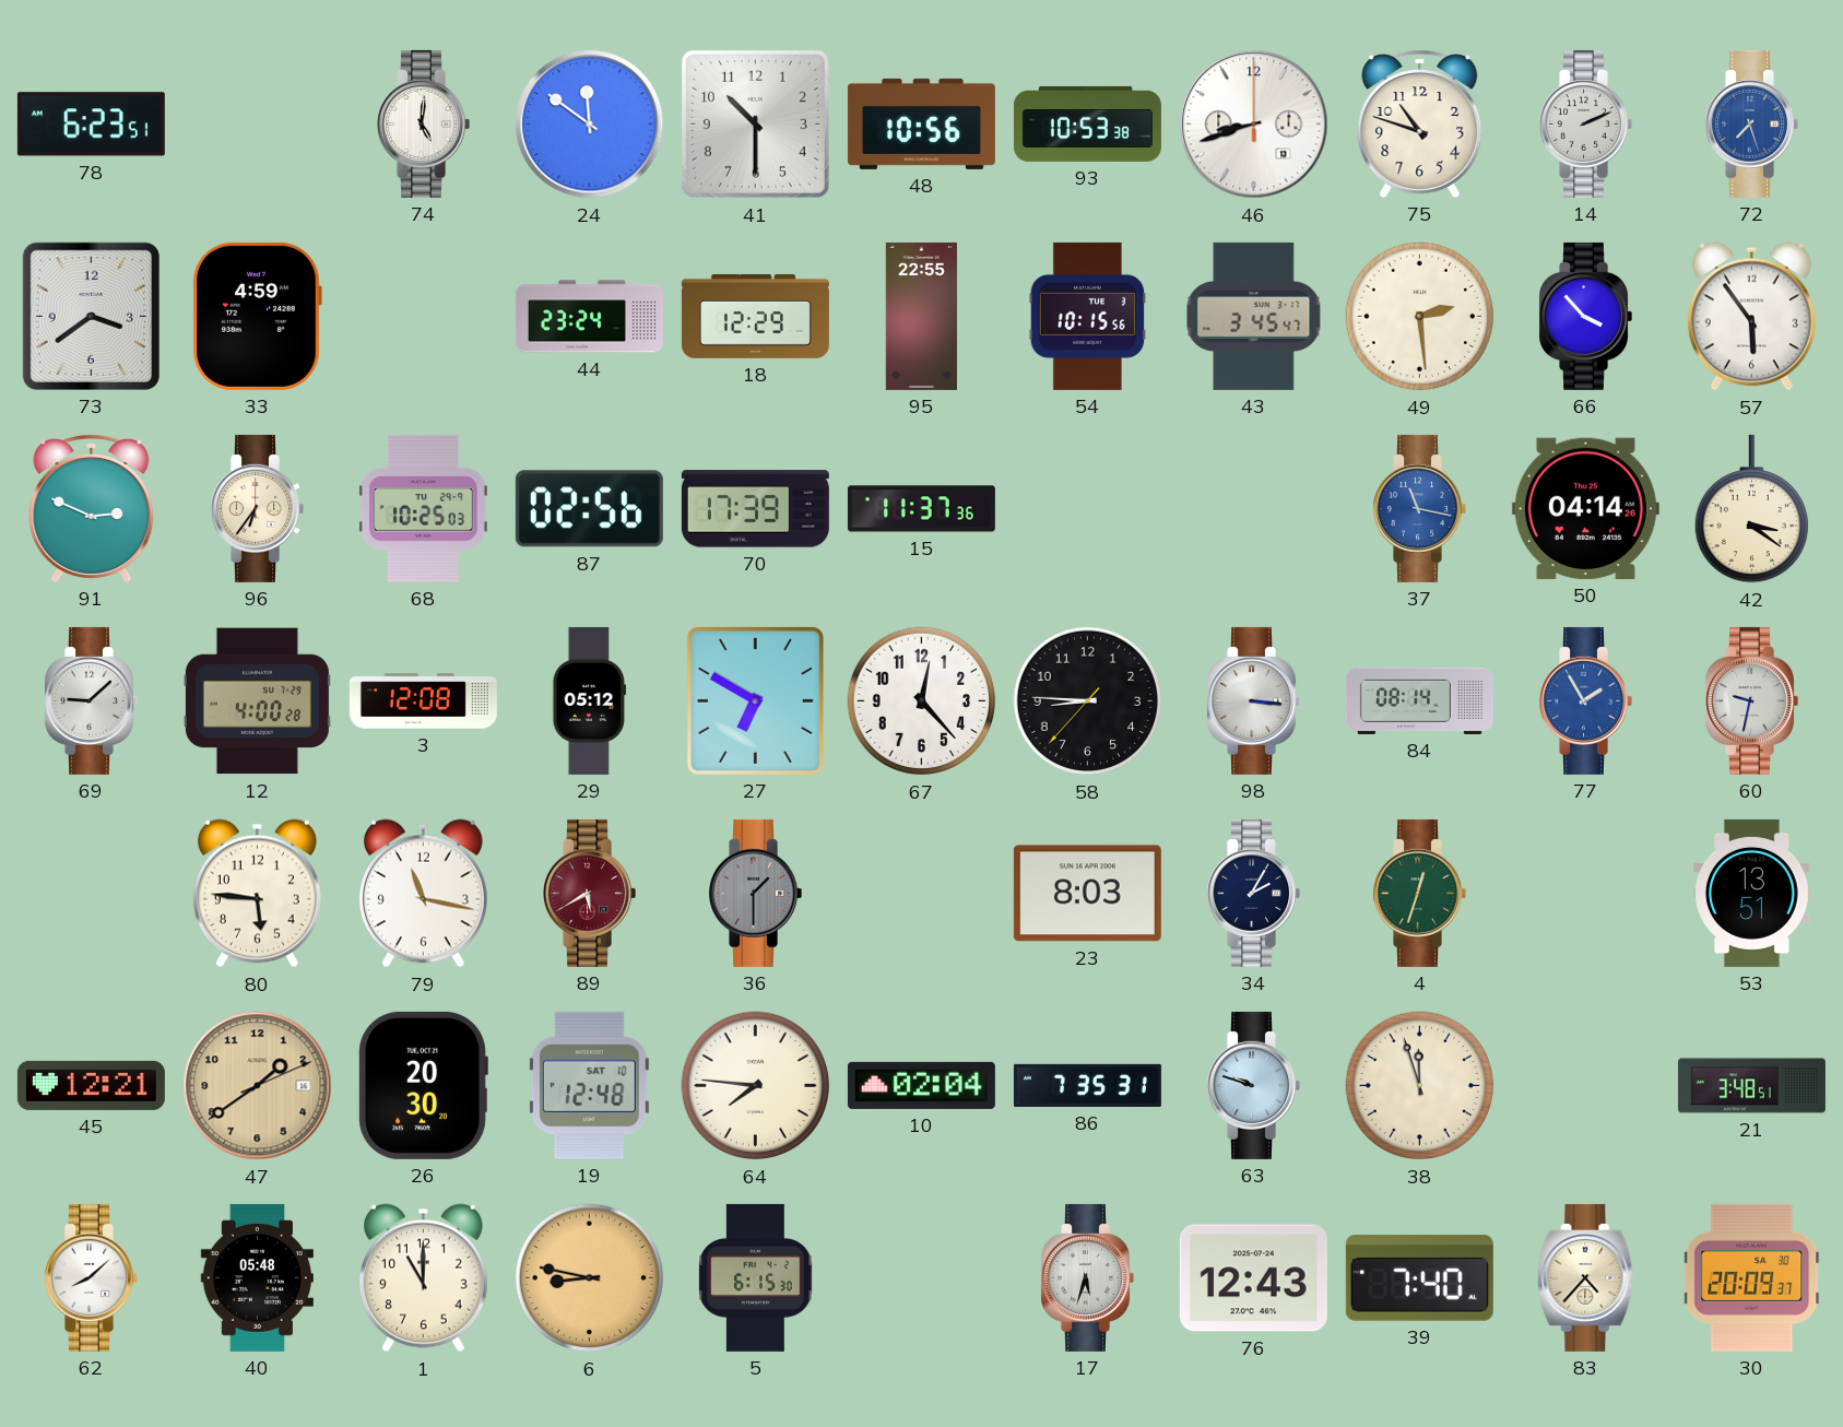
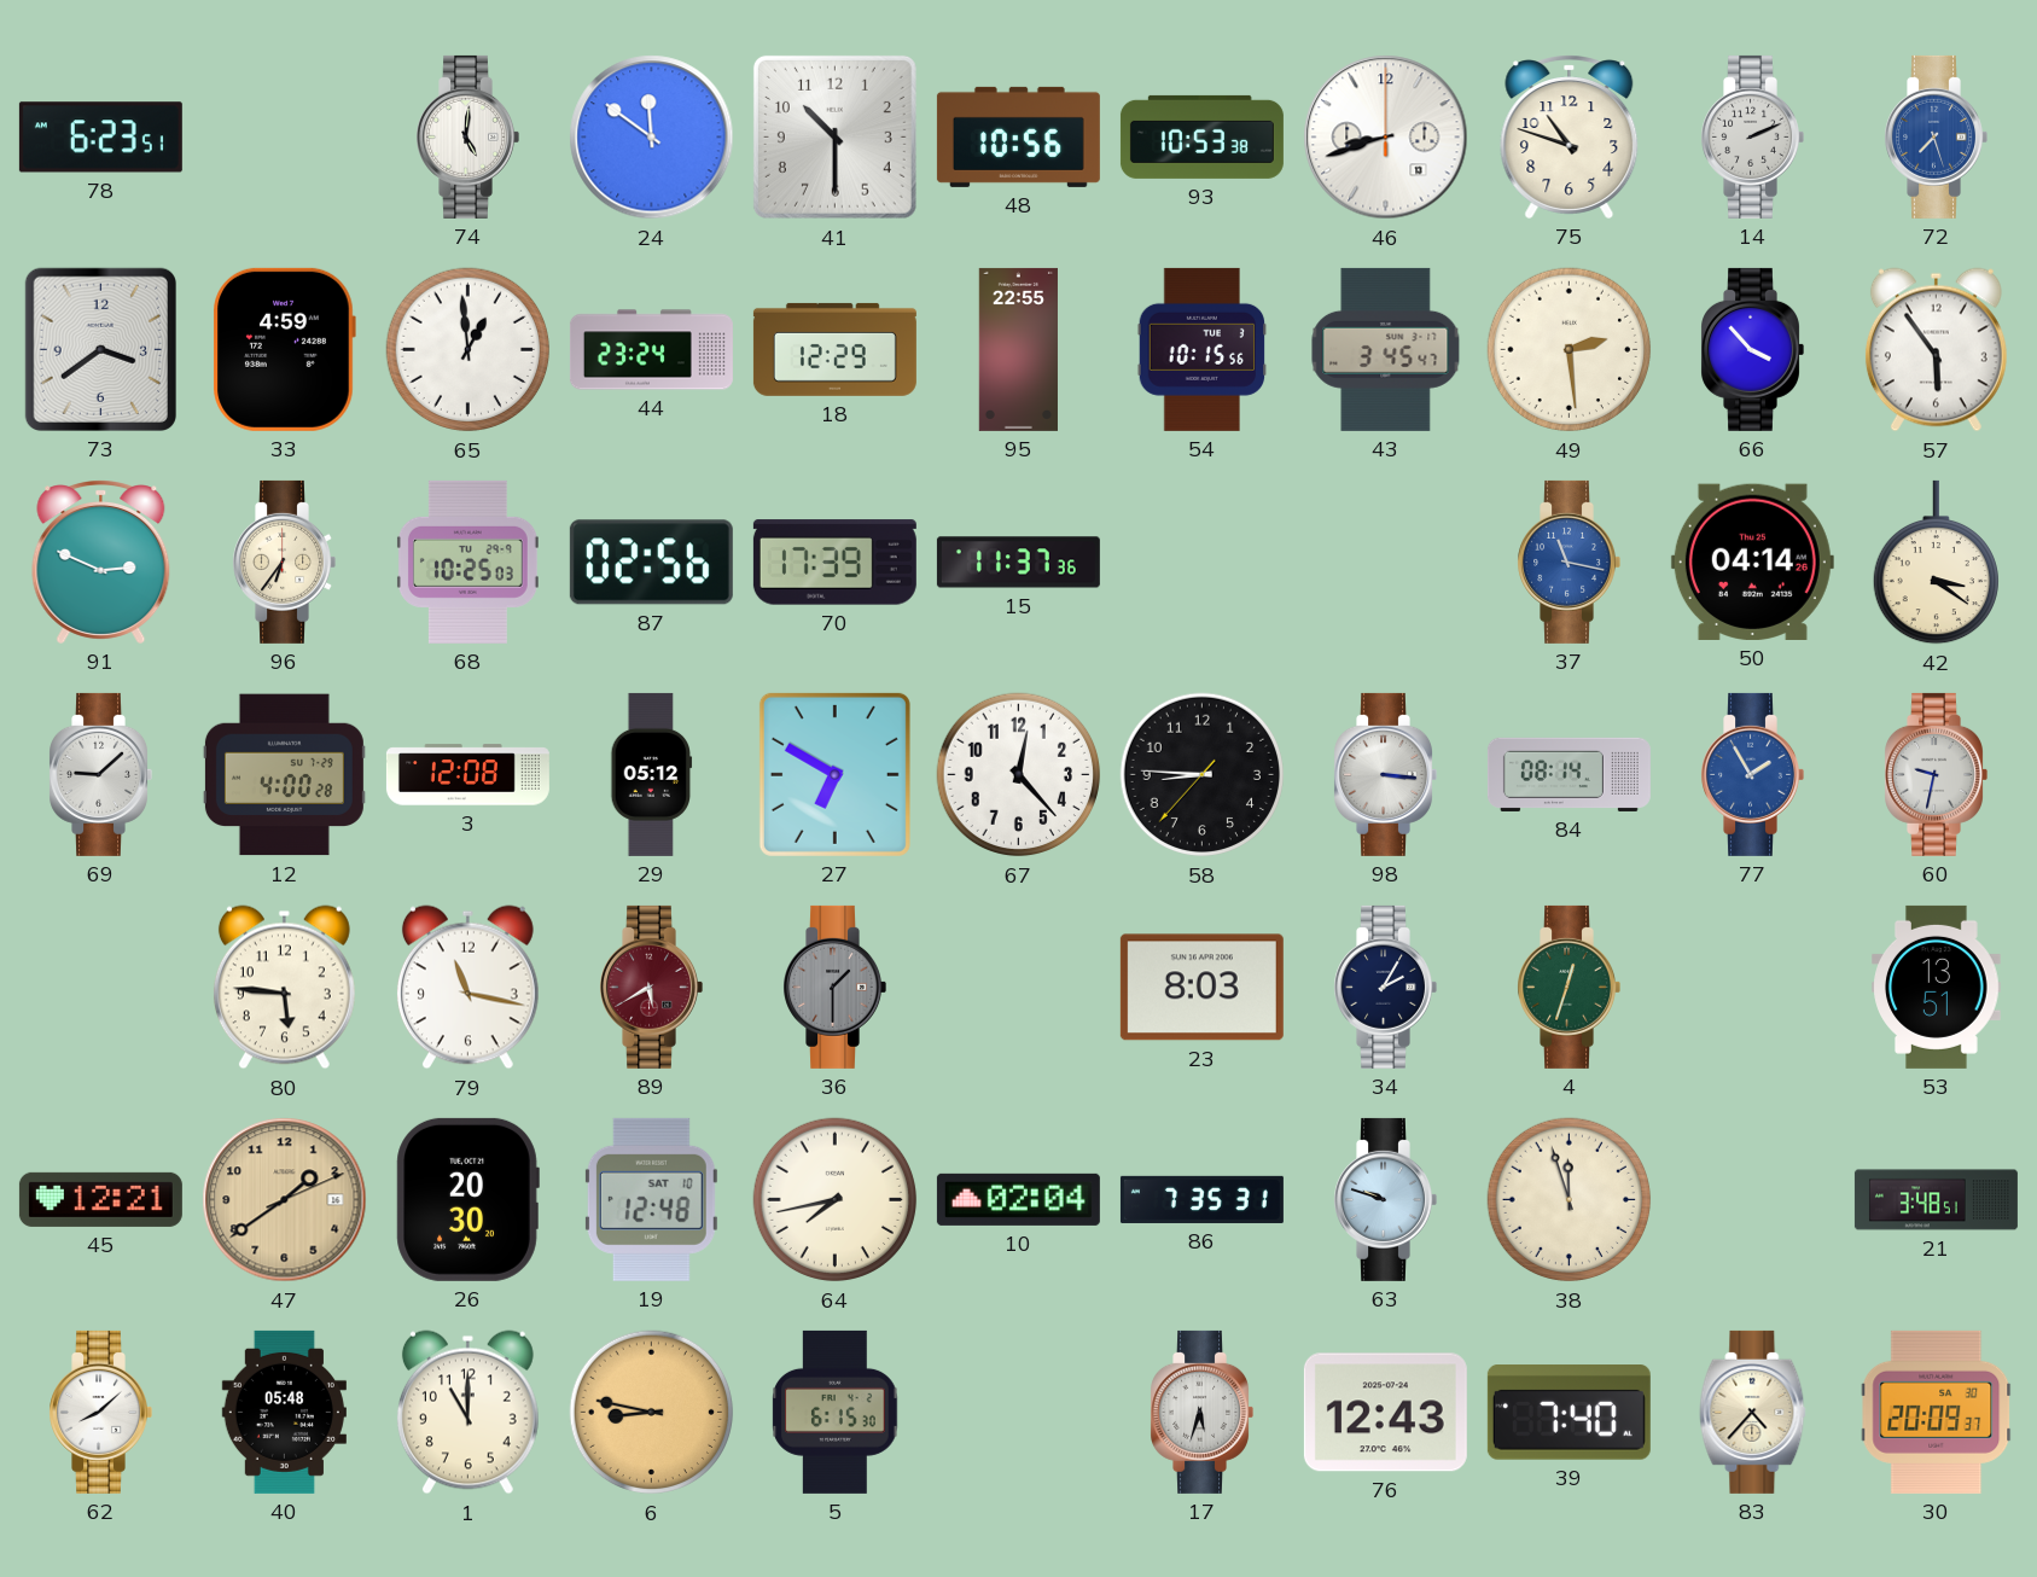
65: none -> 12:59 (468, 350)
64: 7:46 -> 7:43 (836, 1200)
